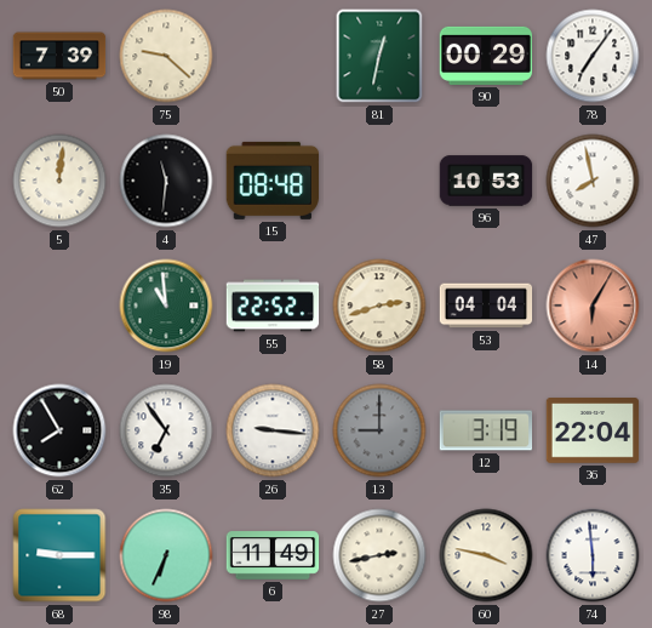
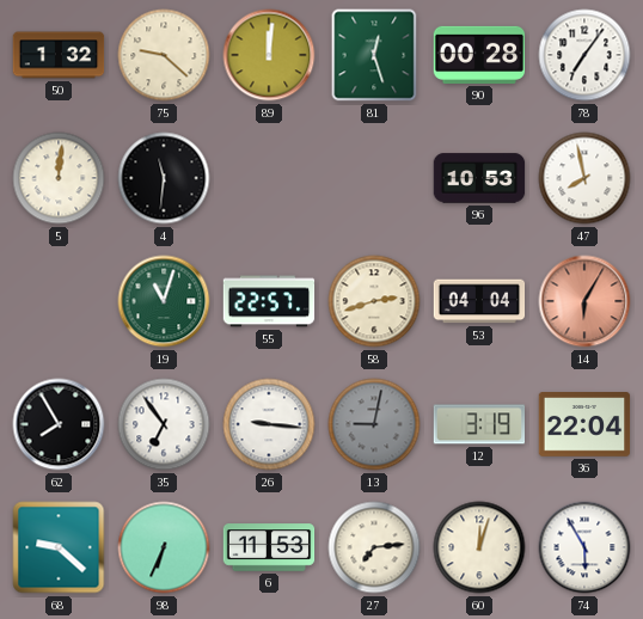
50: 7:39 -> 1:32 (59, 55)
89: none -> 12:01 (269, 55)
81: 12:32 -> 12:27 (374, 55)
90: 00:29 -> 00:28 (479, 55)
15: 08:48 -> none (271, 181)
19: 10:59 -> 11:03 (164, 301)
55: 22:52 -> 22:57 (269, 301)
13: 9:00 -> 9:02 (374, 424)
68: 9:15 -> 9:22 (59, 547)
6: 11:49 -> 11:53 (269, 547)
27: 2:43 -> 7:14 (374, 547)
60: 3:47 -> 12:03 (479, 547)
74: 5:59 -> 5:55 (584, 547)
